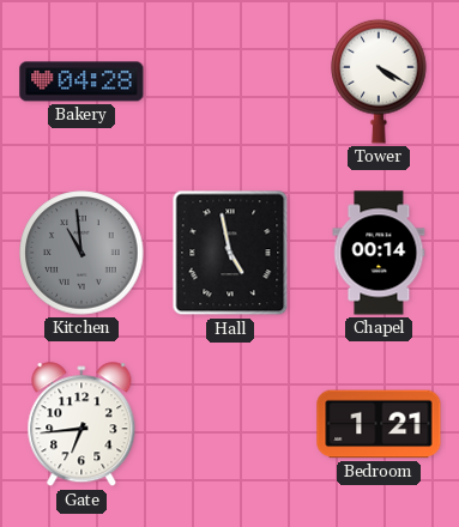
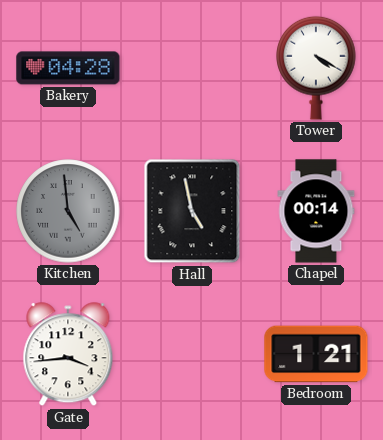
Kitchen: 10:59 -> 4:59 (68, 211)
Gate: 6:44 -> 3:44 (68, 355)
